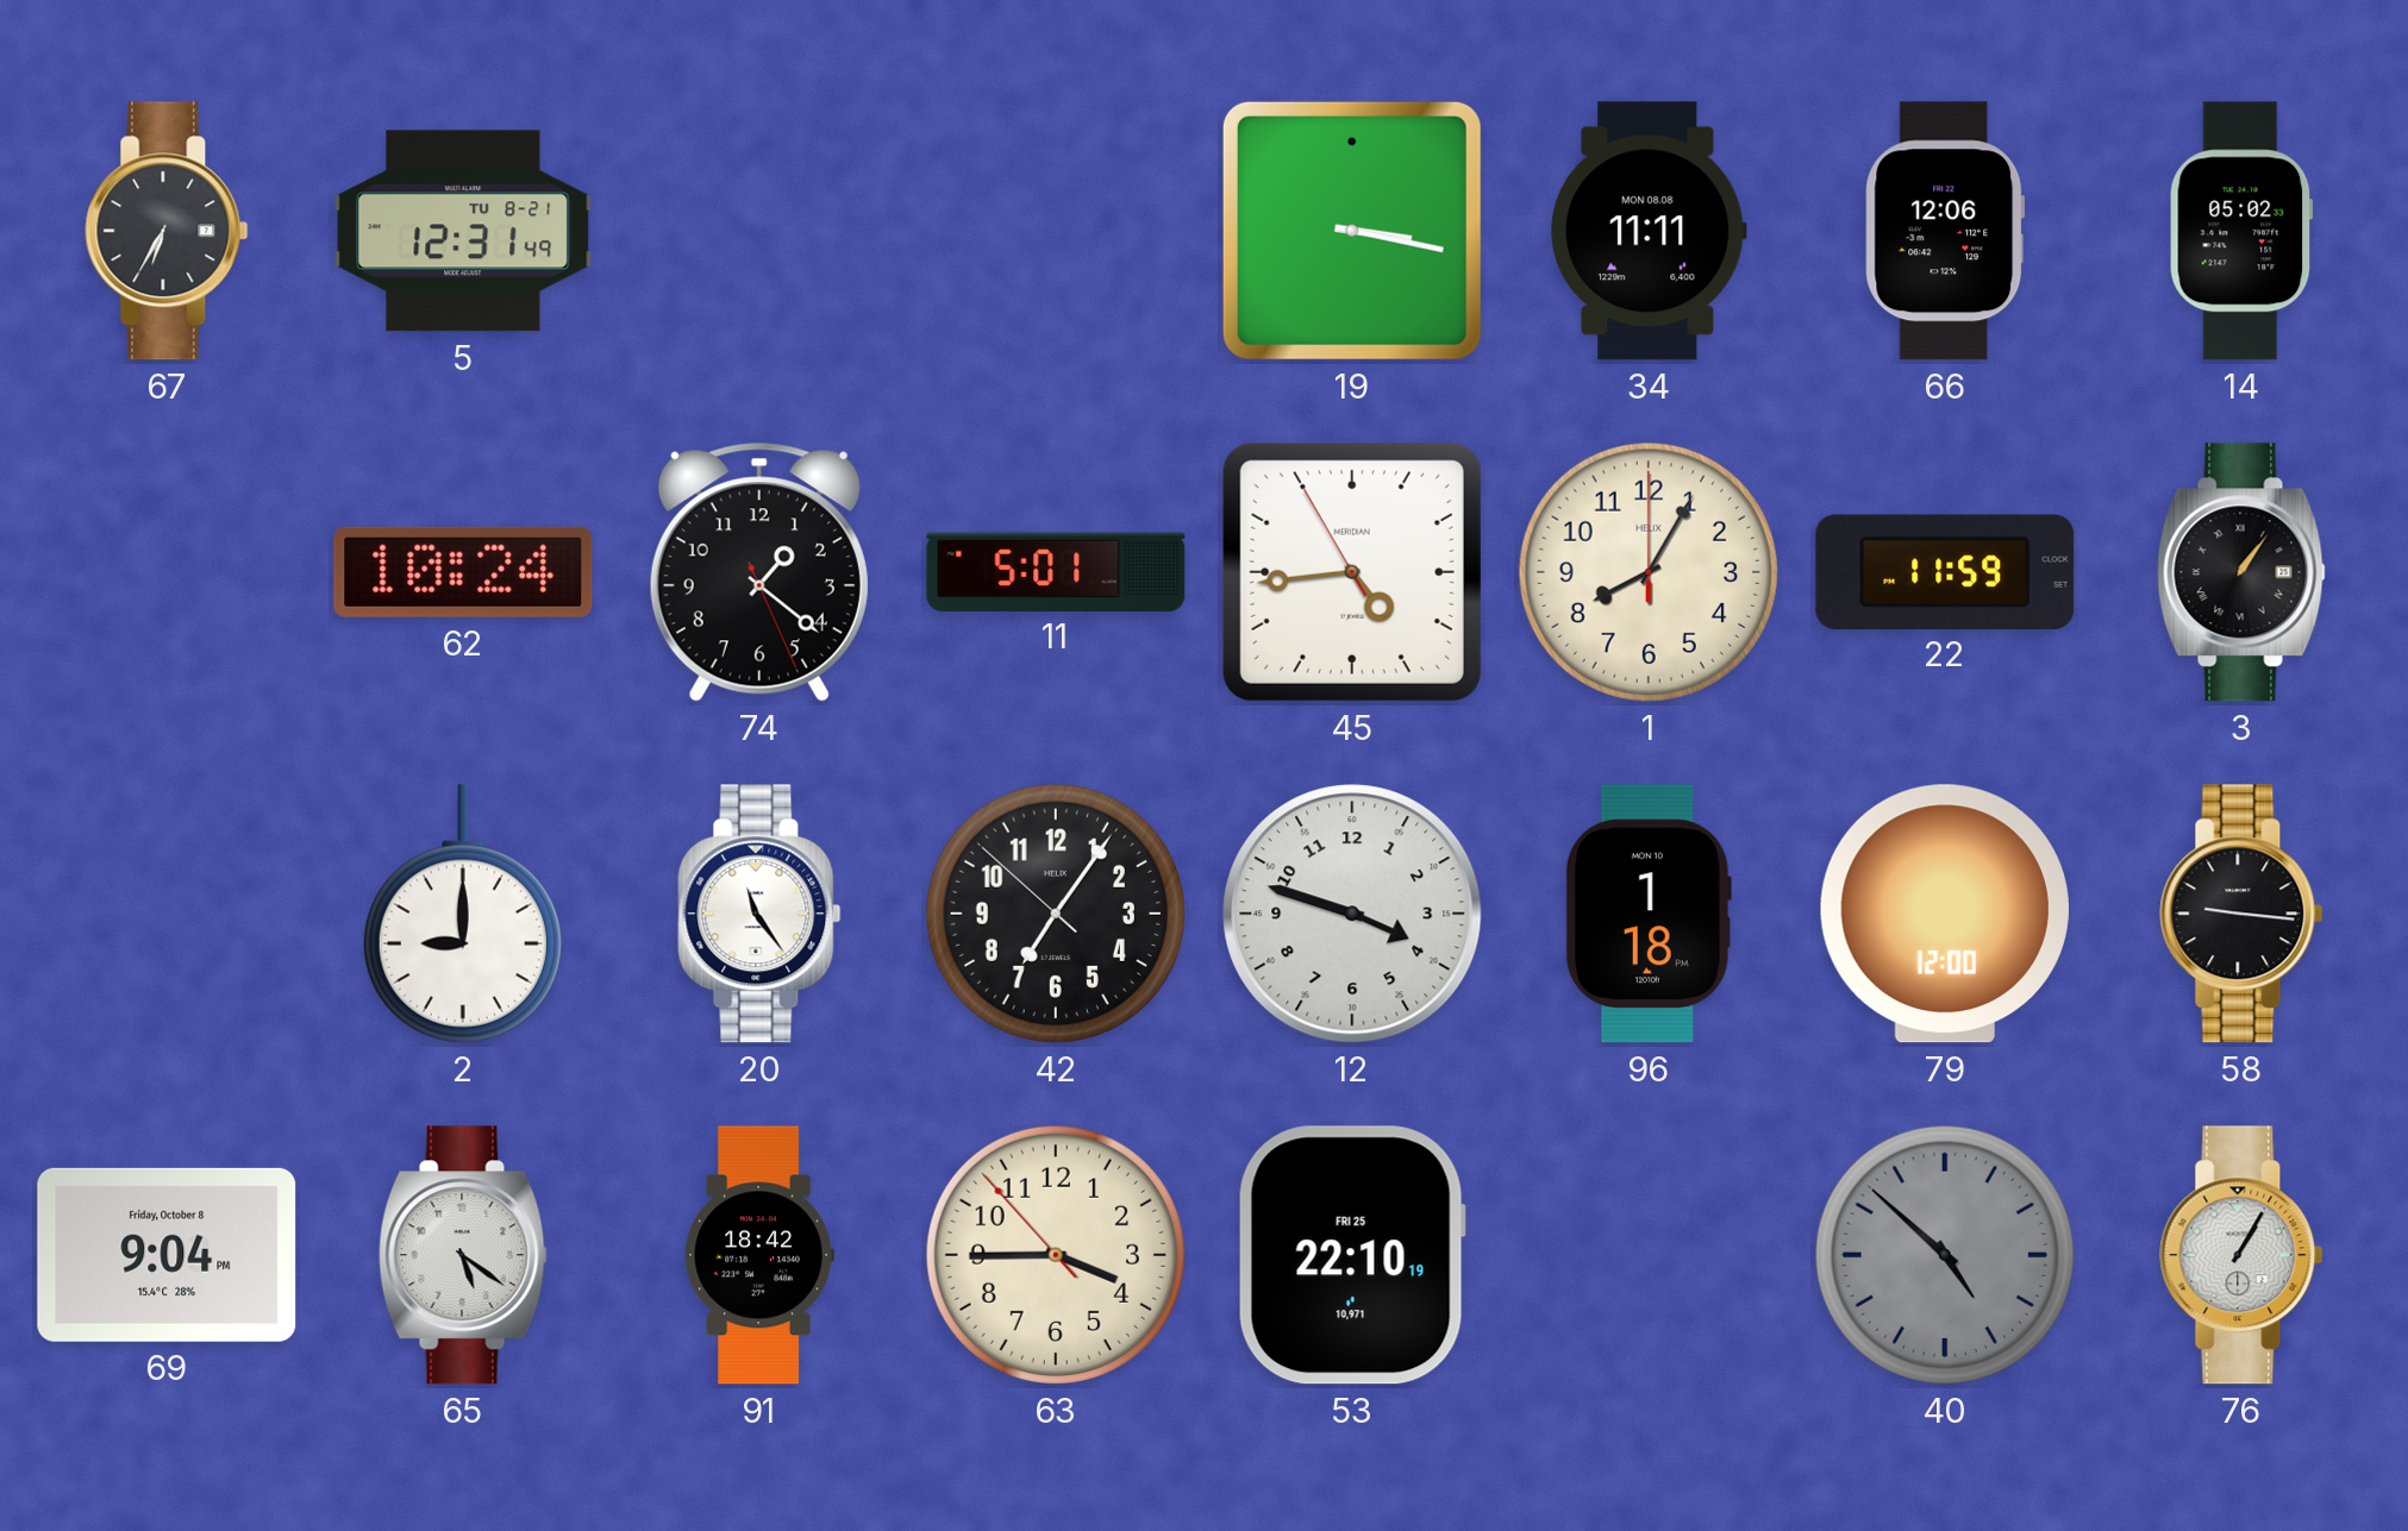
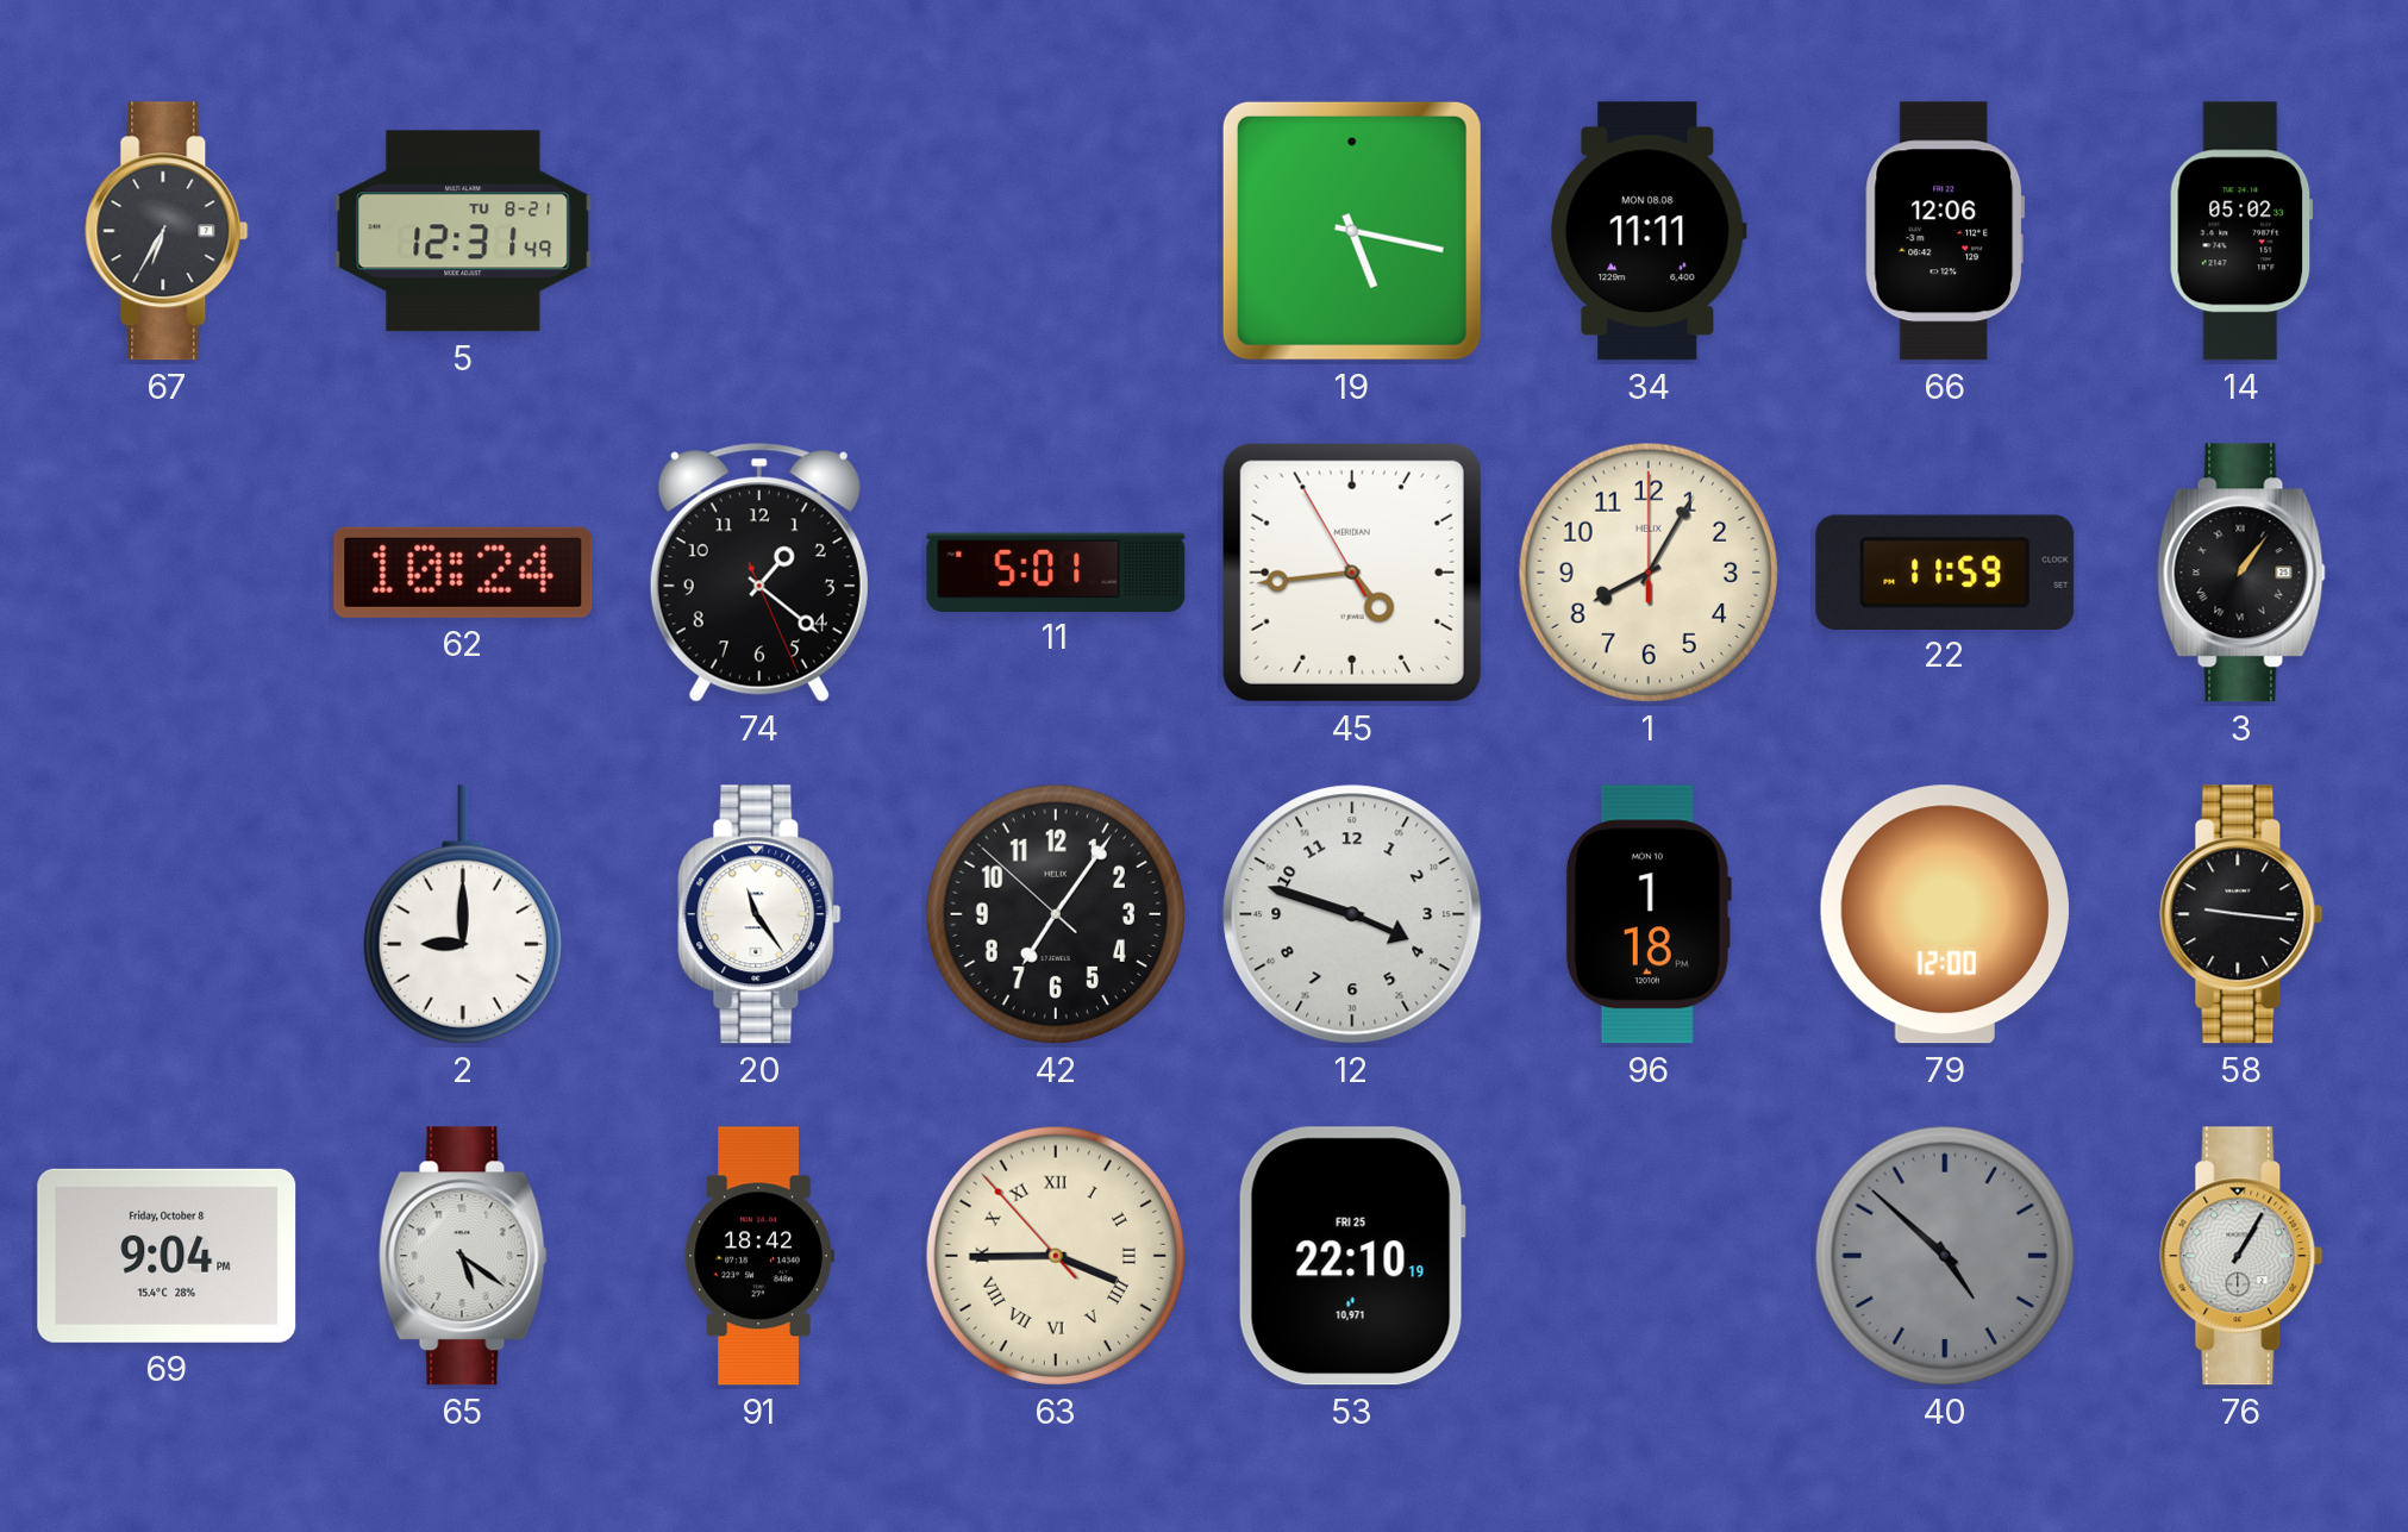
19: 3:17 -> 5:17 (1352, 231)
63 numerals: Arabic -> Roman (1056, 1256)
